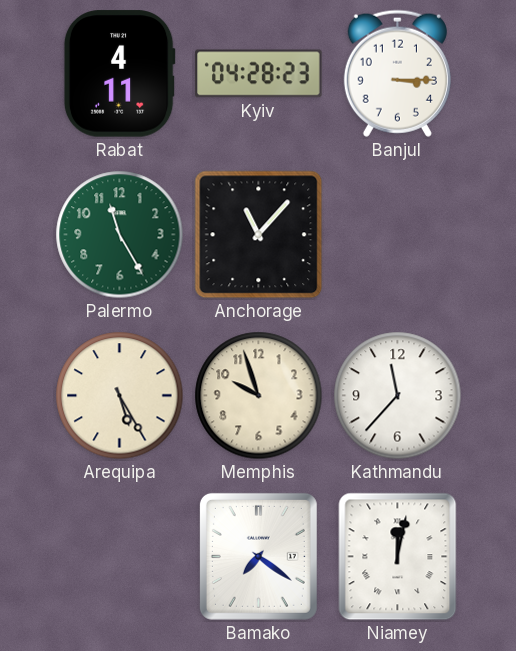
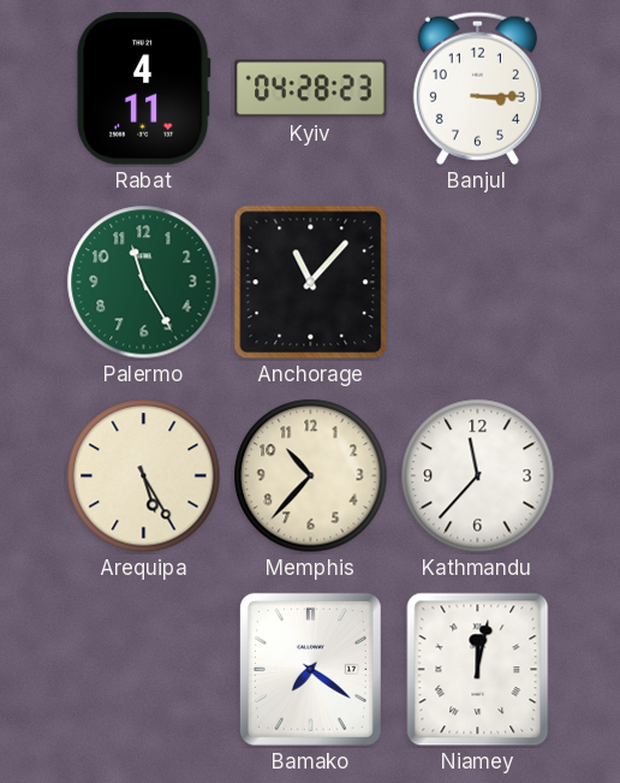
Memphis: 9:57 -> 10:37 (311, 476)
